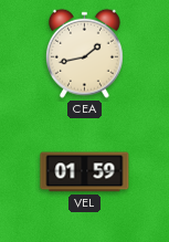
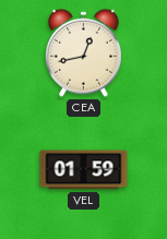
CEA: 1:43 -> 12:43 (83, 52)
